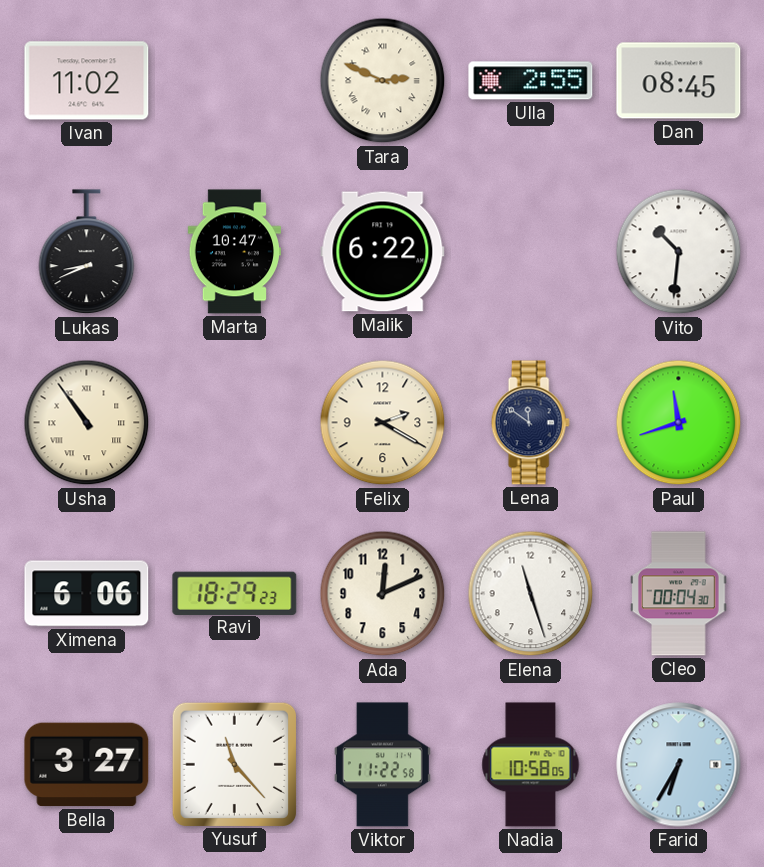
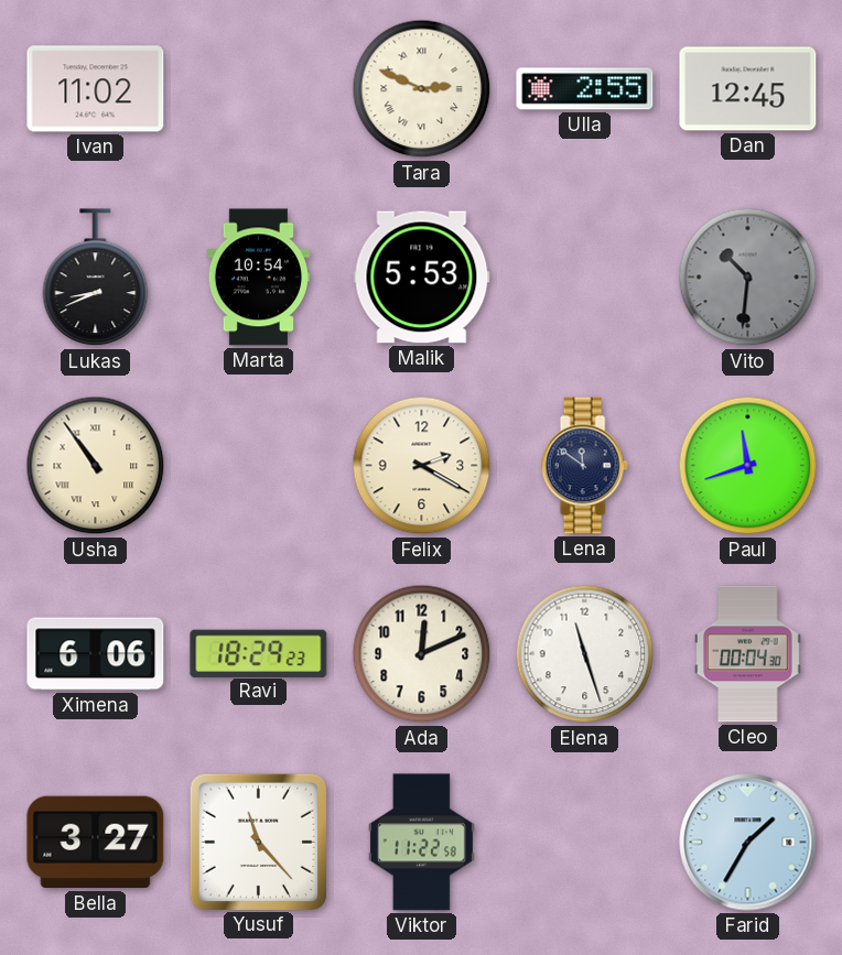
Dan: 08:45 -> 12:45 (748, 89)
Marta: 10:47 -> 10:54 (258, 278)
Malik: 6:22 -> 5:53 (422, 278)
Vito dial: white -> grey (748, 278)
Nadia: 10:58 -> none (531, 765)
Farid: 6:35 -> 1:35 (748, 843)
